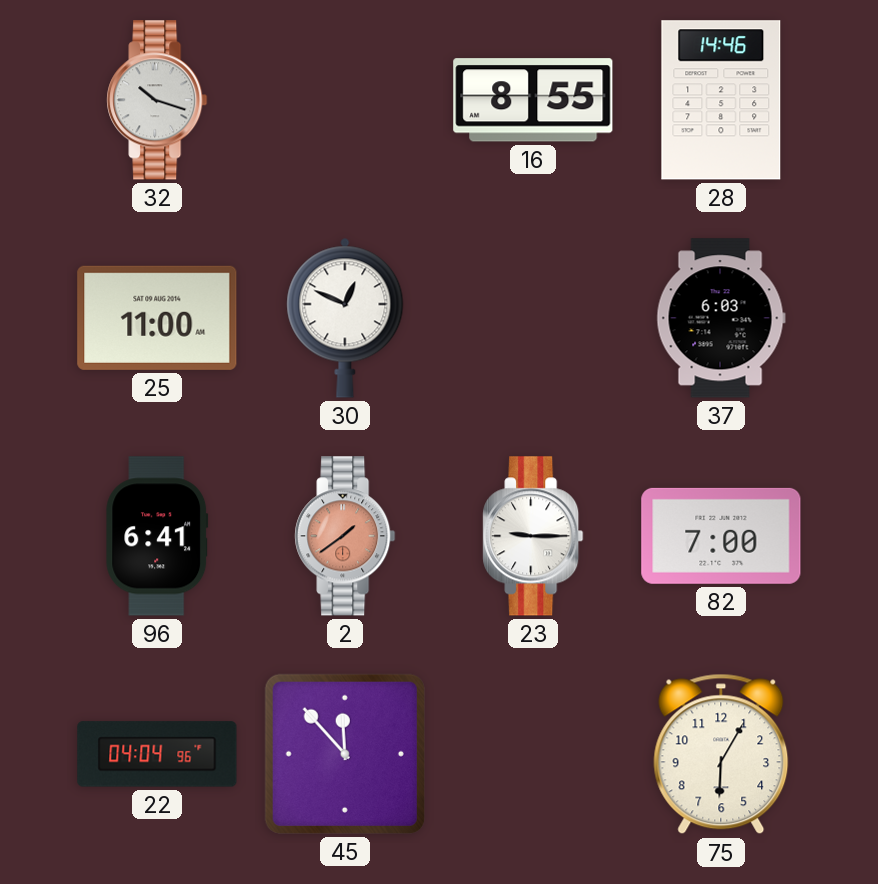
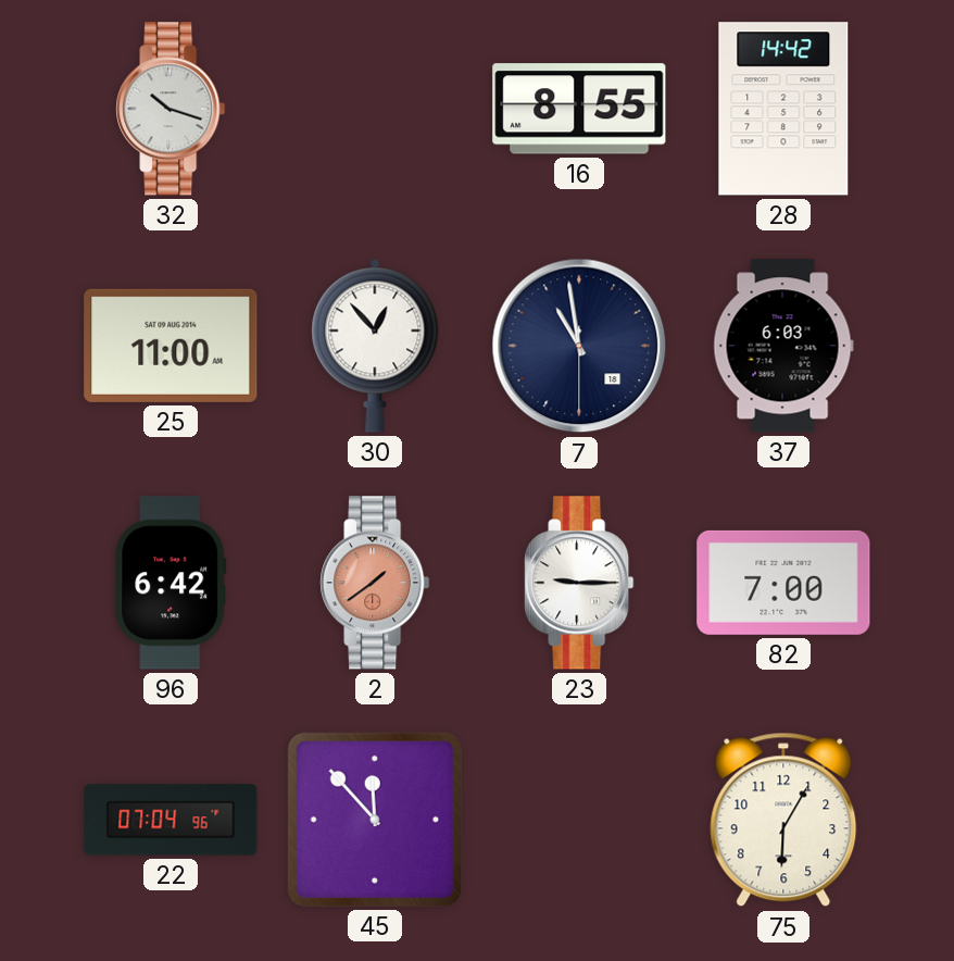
28: 14:46 -> 14:42 (783, 109)
30: 12:49 -> 12:53 (375, 346)
7: none -> 10:58 (579, 346)
96: 6:41 -> 6:42 (171, 583)
22: 04:04 -> 07:04 (171, 820)
